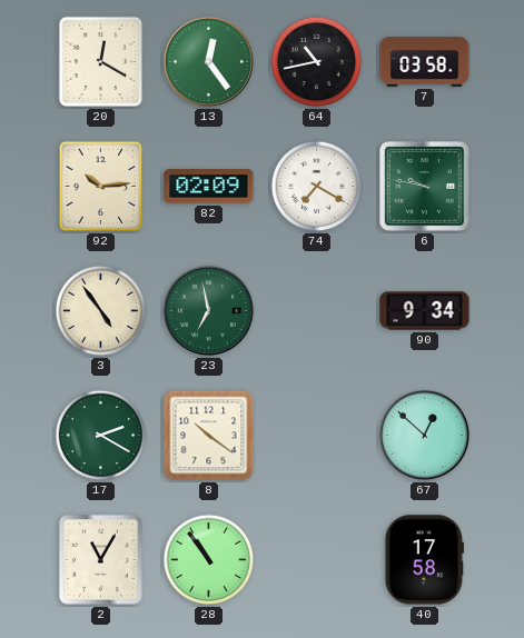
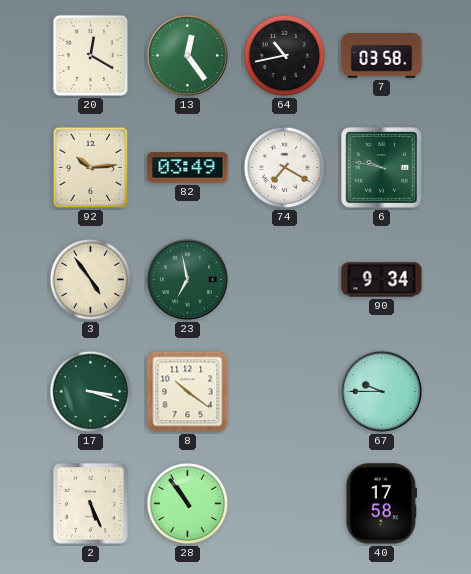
82: 02:09 -> 03:49 (188, 168)
17: 2:20 -> 3:18 (91, 392)
67: 12:52 -> 9:45 (381, 391)
2: 11:05 -> 5:26 (90, 503)
